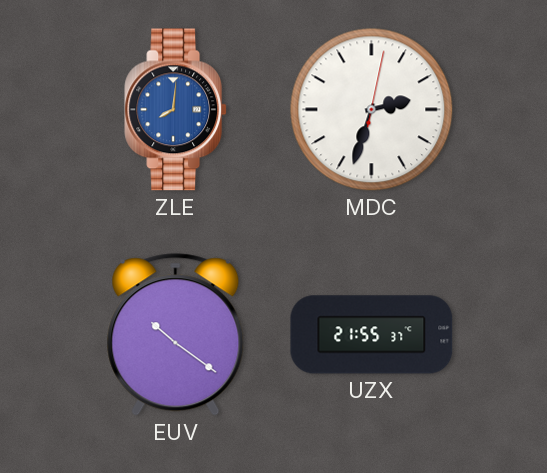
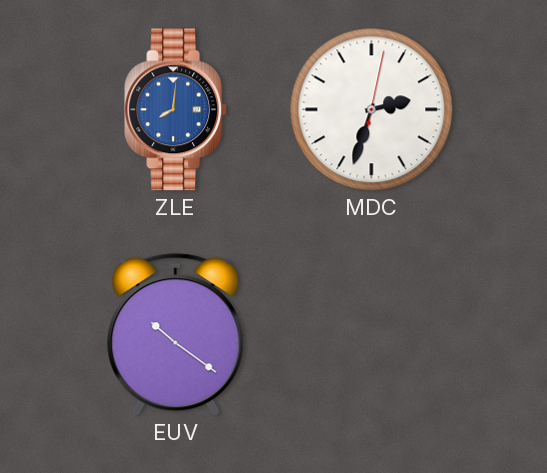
UZX: 21:55 -> none (372, 335)
